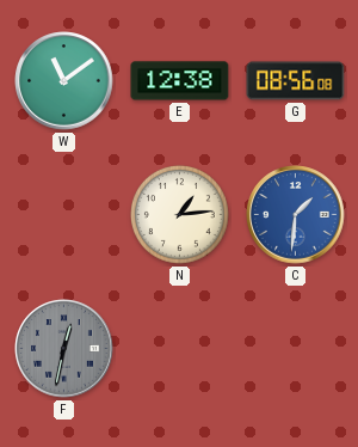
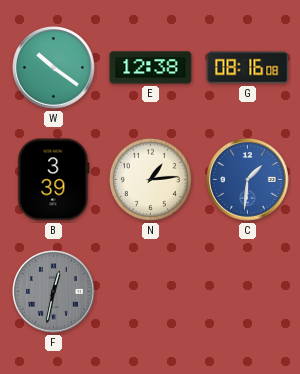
W: 11:09 -> 10:21 (54, 68)
G: 08:56 -> 08:16 (248, 68)
B: none -> 3:39 (54, 180)
